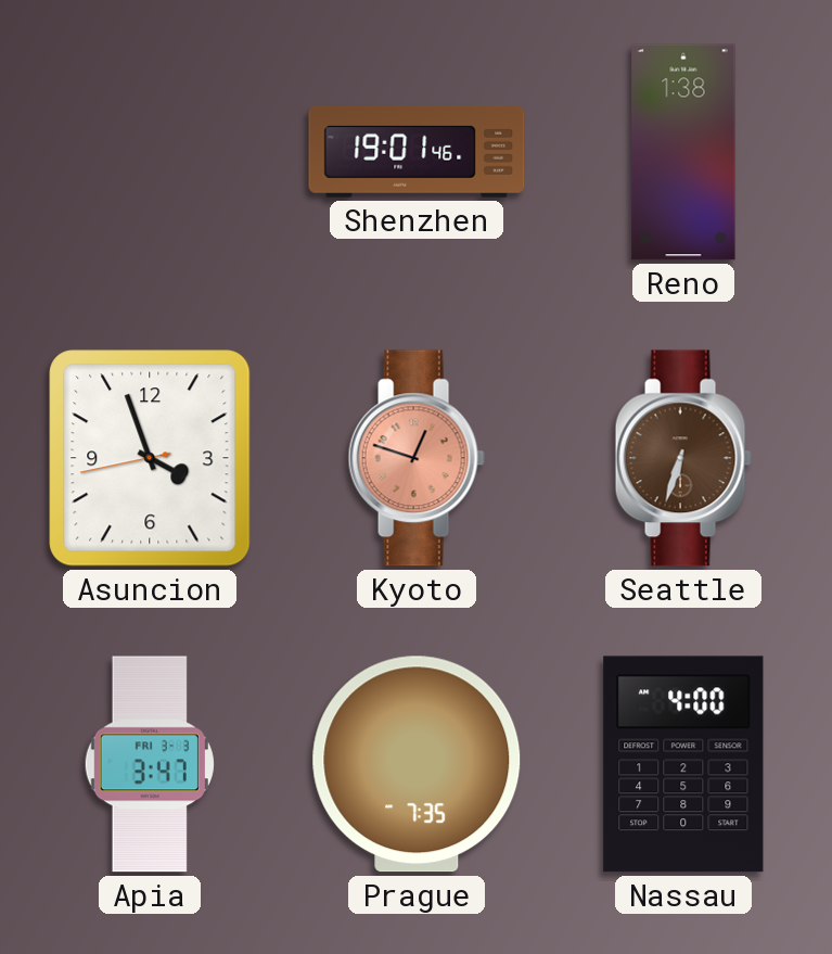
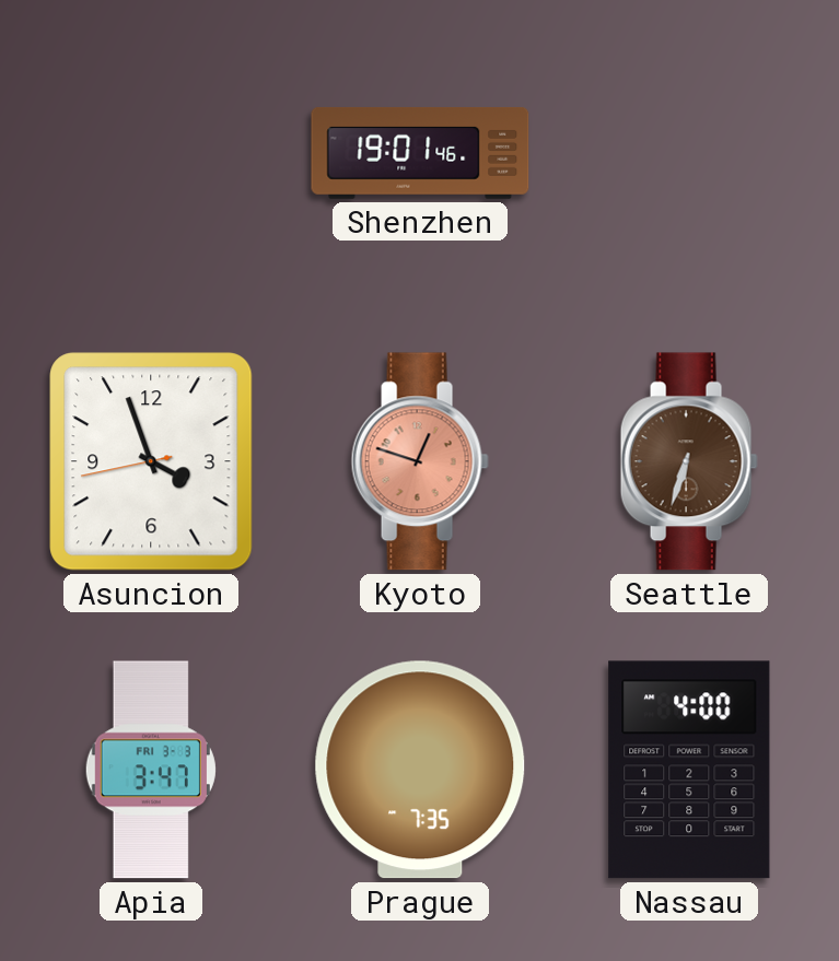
Reno: 1:38 -> none (683, 152)
